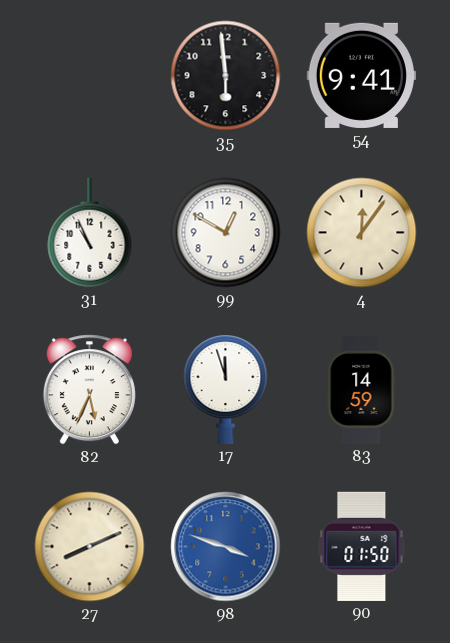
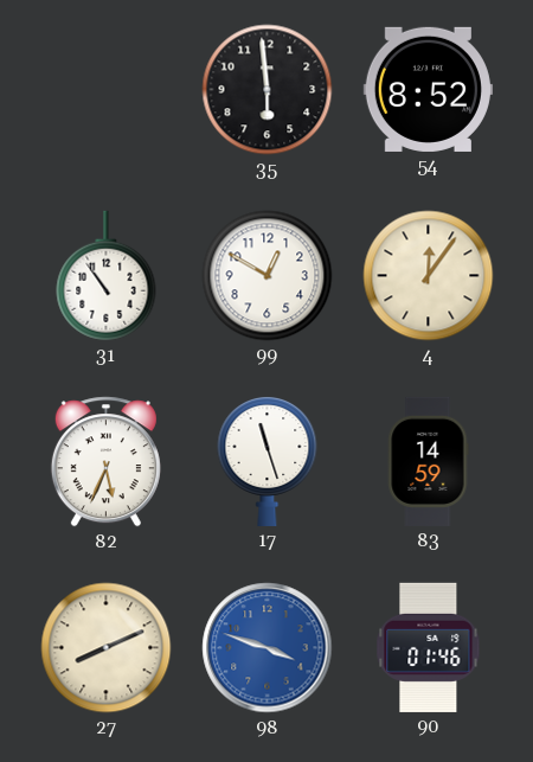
54: 9:41 -> 8:52 (428, 89)
31: 10:56 -> 10:54 (107, 276)
17: 11:57 -> 11:27 (268, 462)
90: 01:50 -> 01:46 (429, 647)
